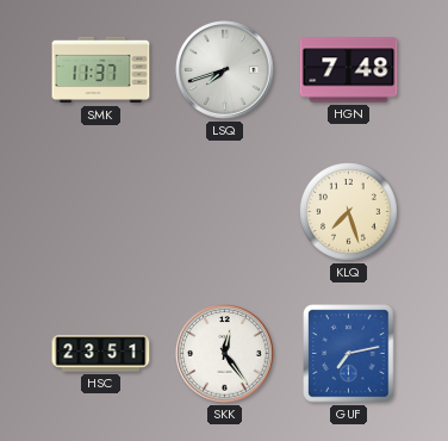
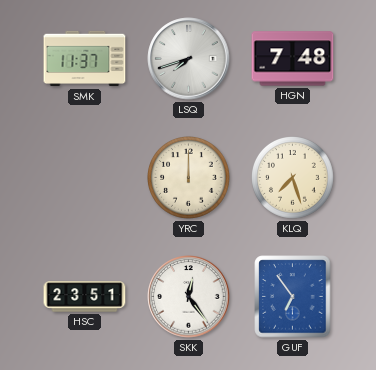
YRC: none -> 12:00 (189, 178)
GUF: 7:13 -> 6:54 (293, 297)
